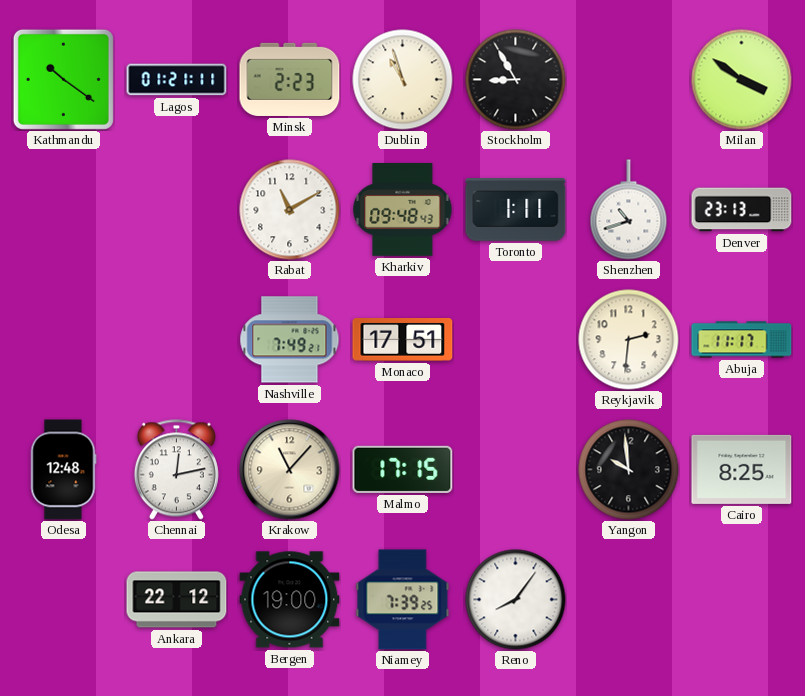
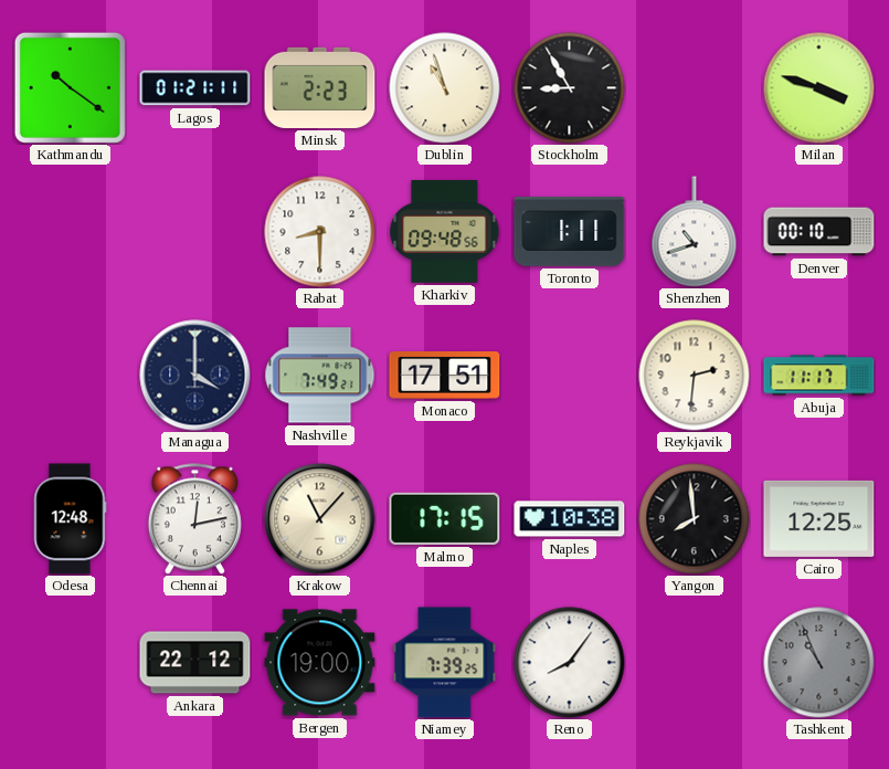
Milan: 3:51 -> 3:48 (819, 88)
Rabat: 11:10 -> 8:30 (320, 232)
Kharkiv: 09:48:43 -> 09:48:56 (445, 231)
Denver: 23:13 -> 00:10 (819, 232)
Managua: none -> 4:00 (195, 376)
Naples: none -> 10:38 (570, 519)
Yangon: 9:59 -> 7:59 (695, 519)
Cairo: 8:25 -> 12:25 (819, 518)
Tashkent: none -> 10:56 (819, 663)
